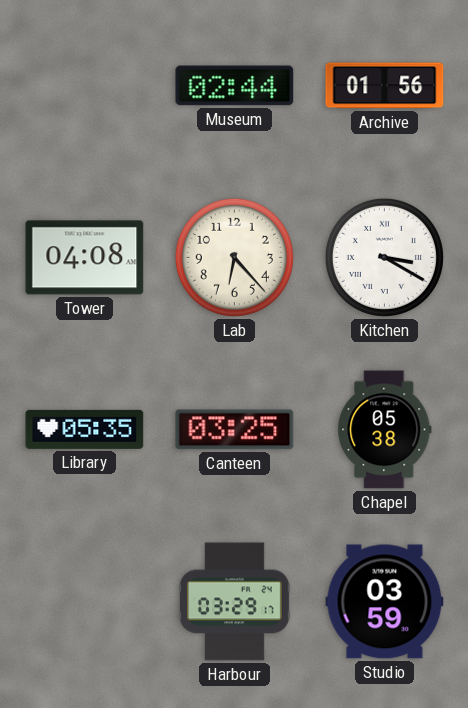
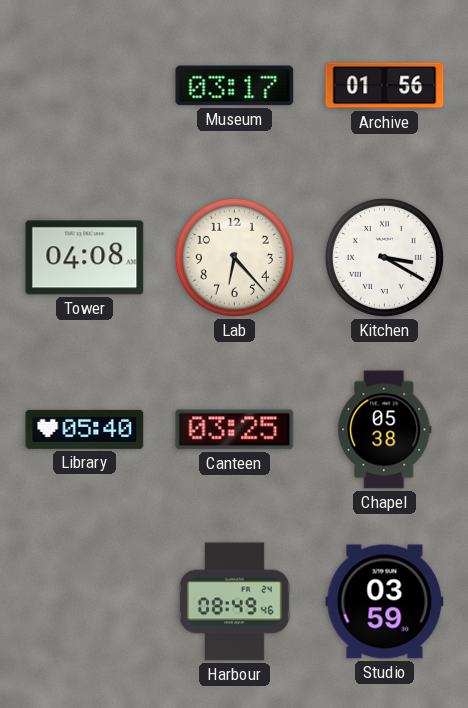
Museum: 02:44 -> 03:17 (235, 86)
Library: 05:35 -> 05:40 (85, 429)
Harbour: 03:29 -> 08:49 (234, 602)
